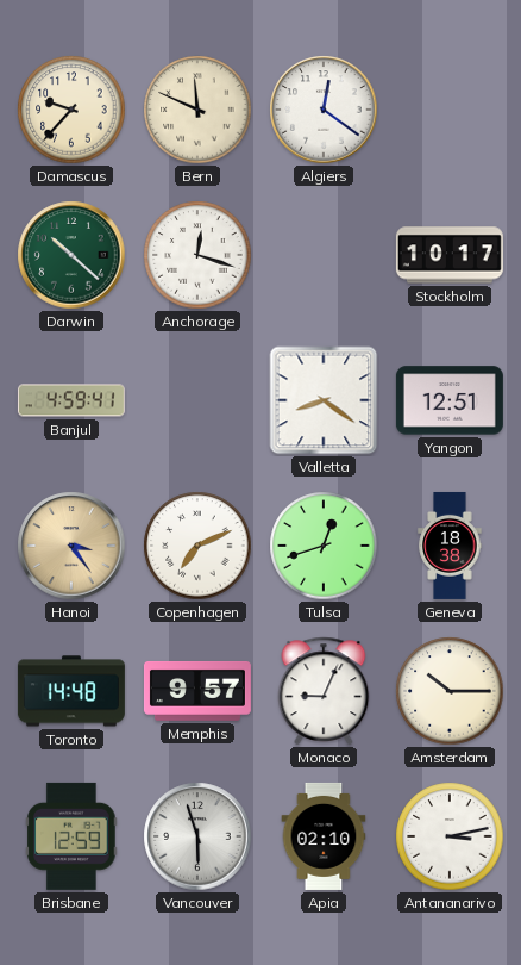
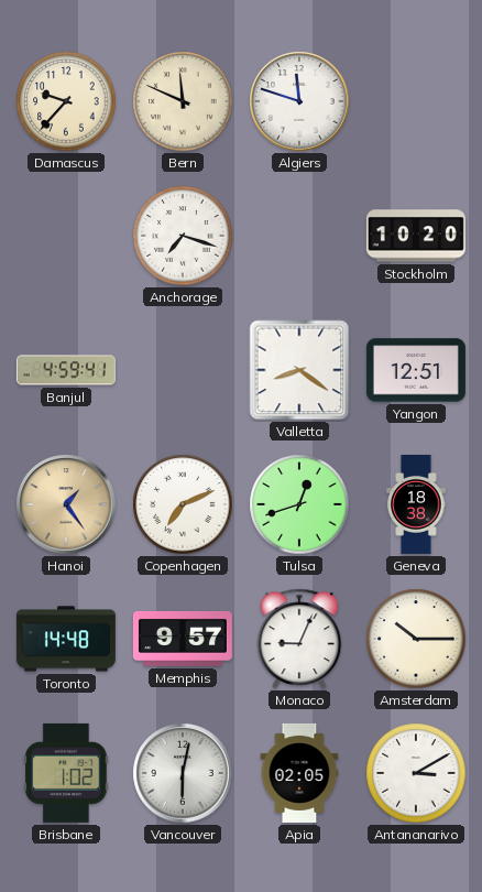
Algiers: 12:21 -> 11:48 (299, 101)
Darwin: 10:22 -> none (71, 255)
Anchorage: 12:18 -> 7:18 (183, 236)
Stockholm: 10:17 -> 10:20 (416, 236)
Hanoi: 3:24 -> 1:24 (66, 504)
Brisbane: 12:59 -> 1:02 (66, 773)
Vancouver: 5:57 -> 6:02 (183, 773)
Apia: 02:10 -> 02:05 (299, 773)
Antananarivo: 3:13 -> 3:10 (416, 773)
